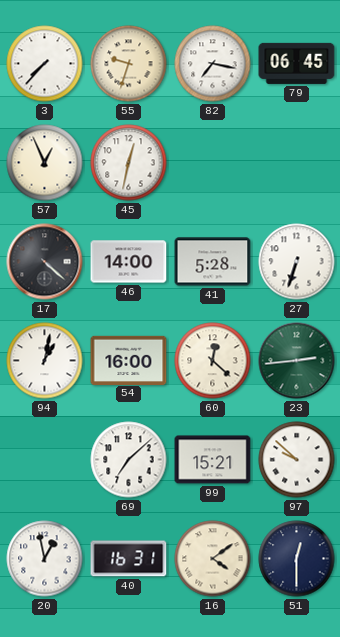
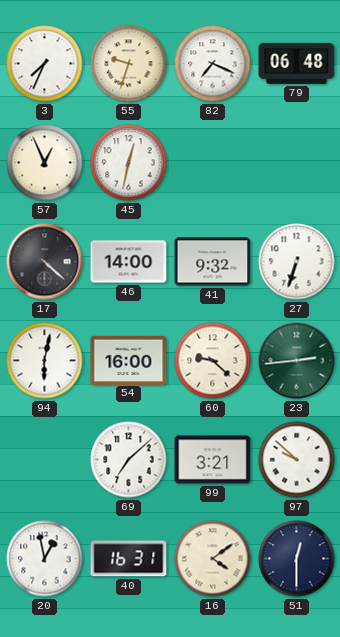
3: 7:37 -> 7:34 (45, 64)
82: 7:17 -> 7:19 (213, 64)
79: 06:45 -> 06:48 (297, 63)
41: 5:28 -> 9:32 (213, 262)
94: 1:02 -> 6:02 (45, 361)
60: 12:22 -> 9:22 (213, 361)
99: 15:21 -> 3:21 (213, 460)
